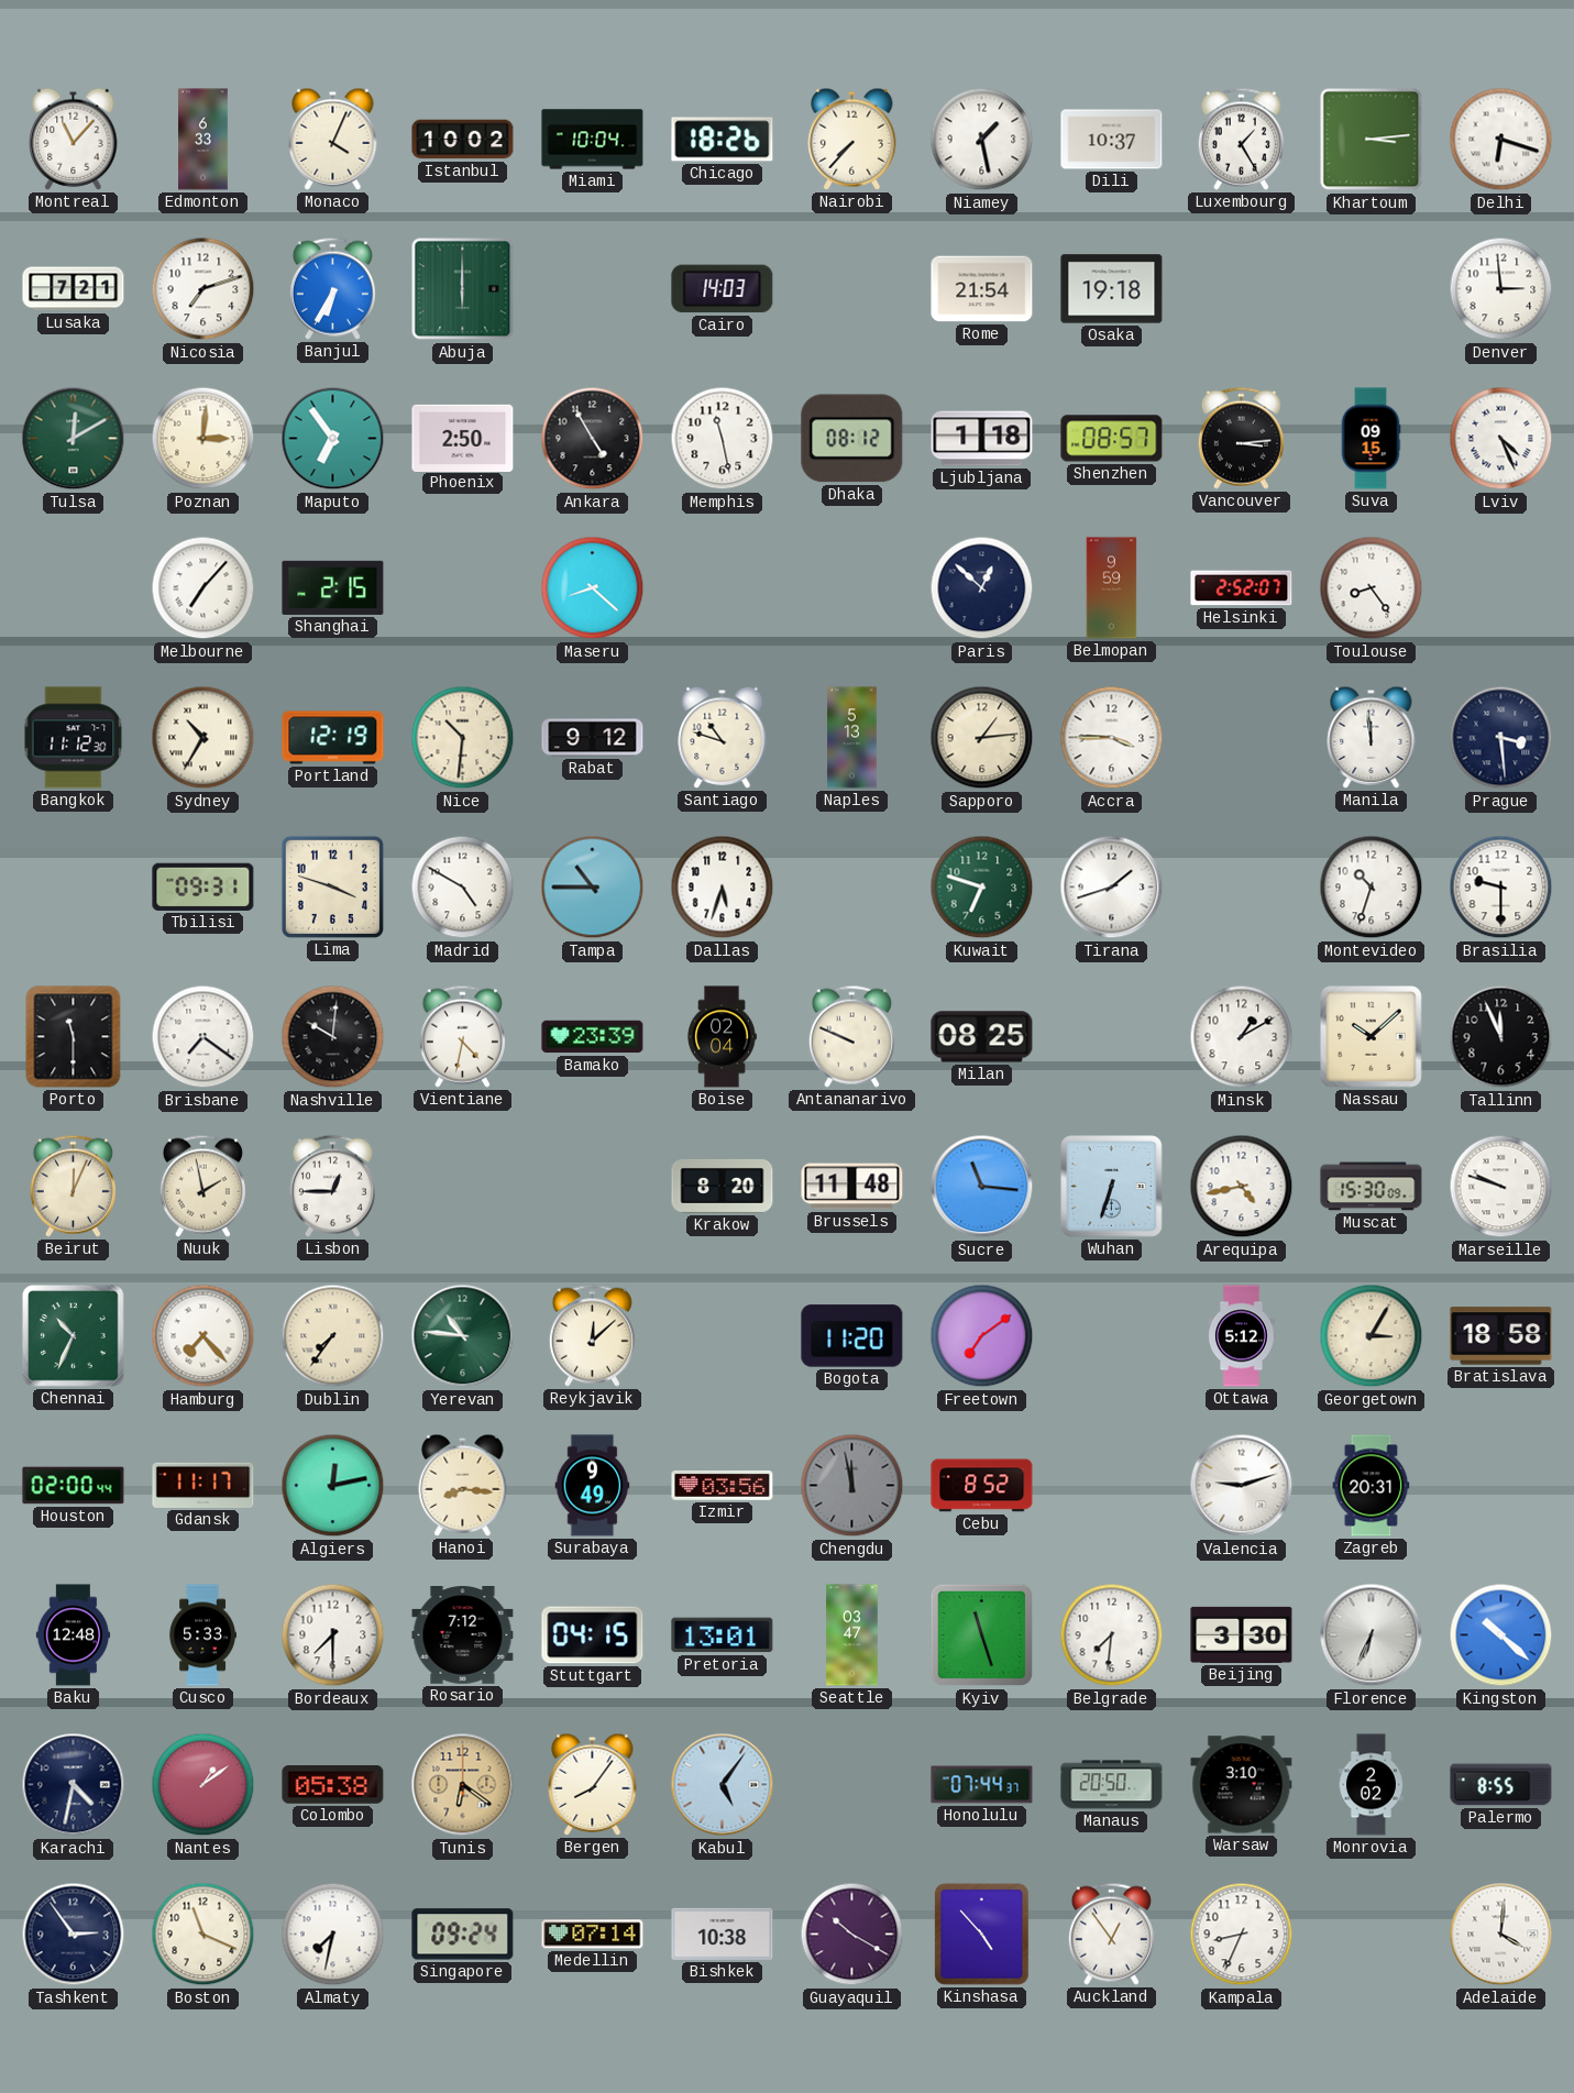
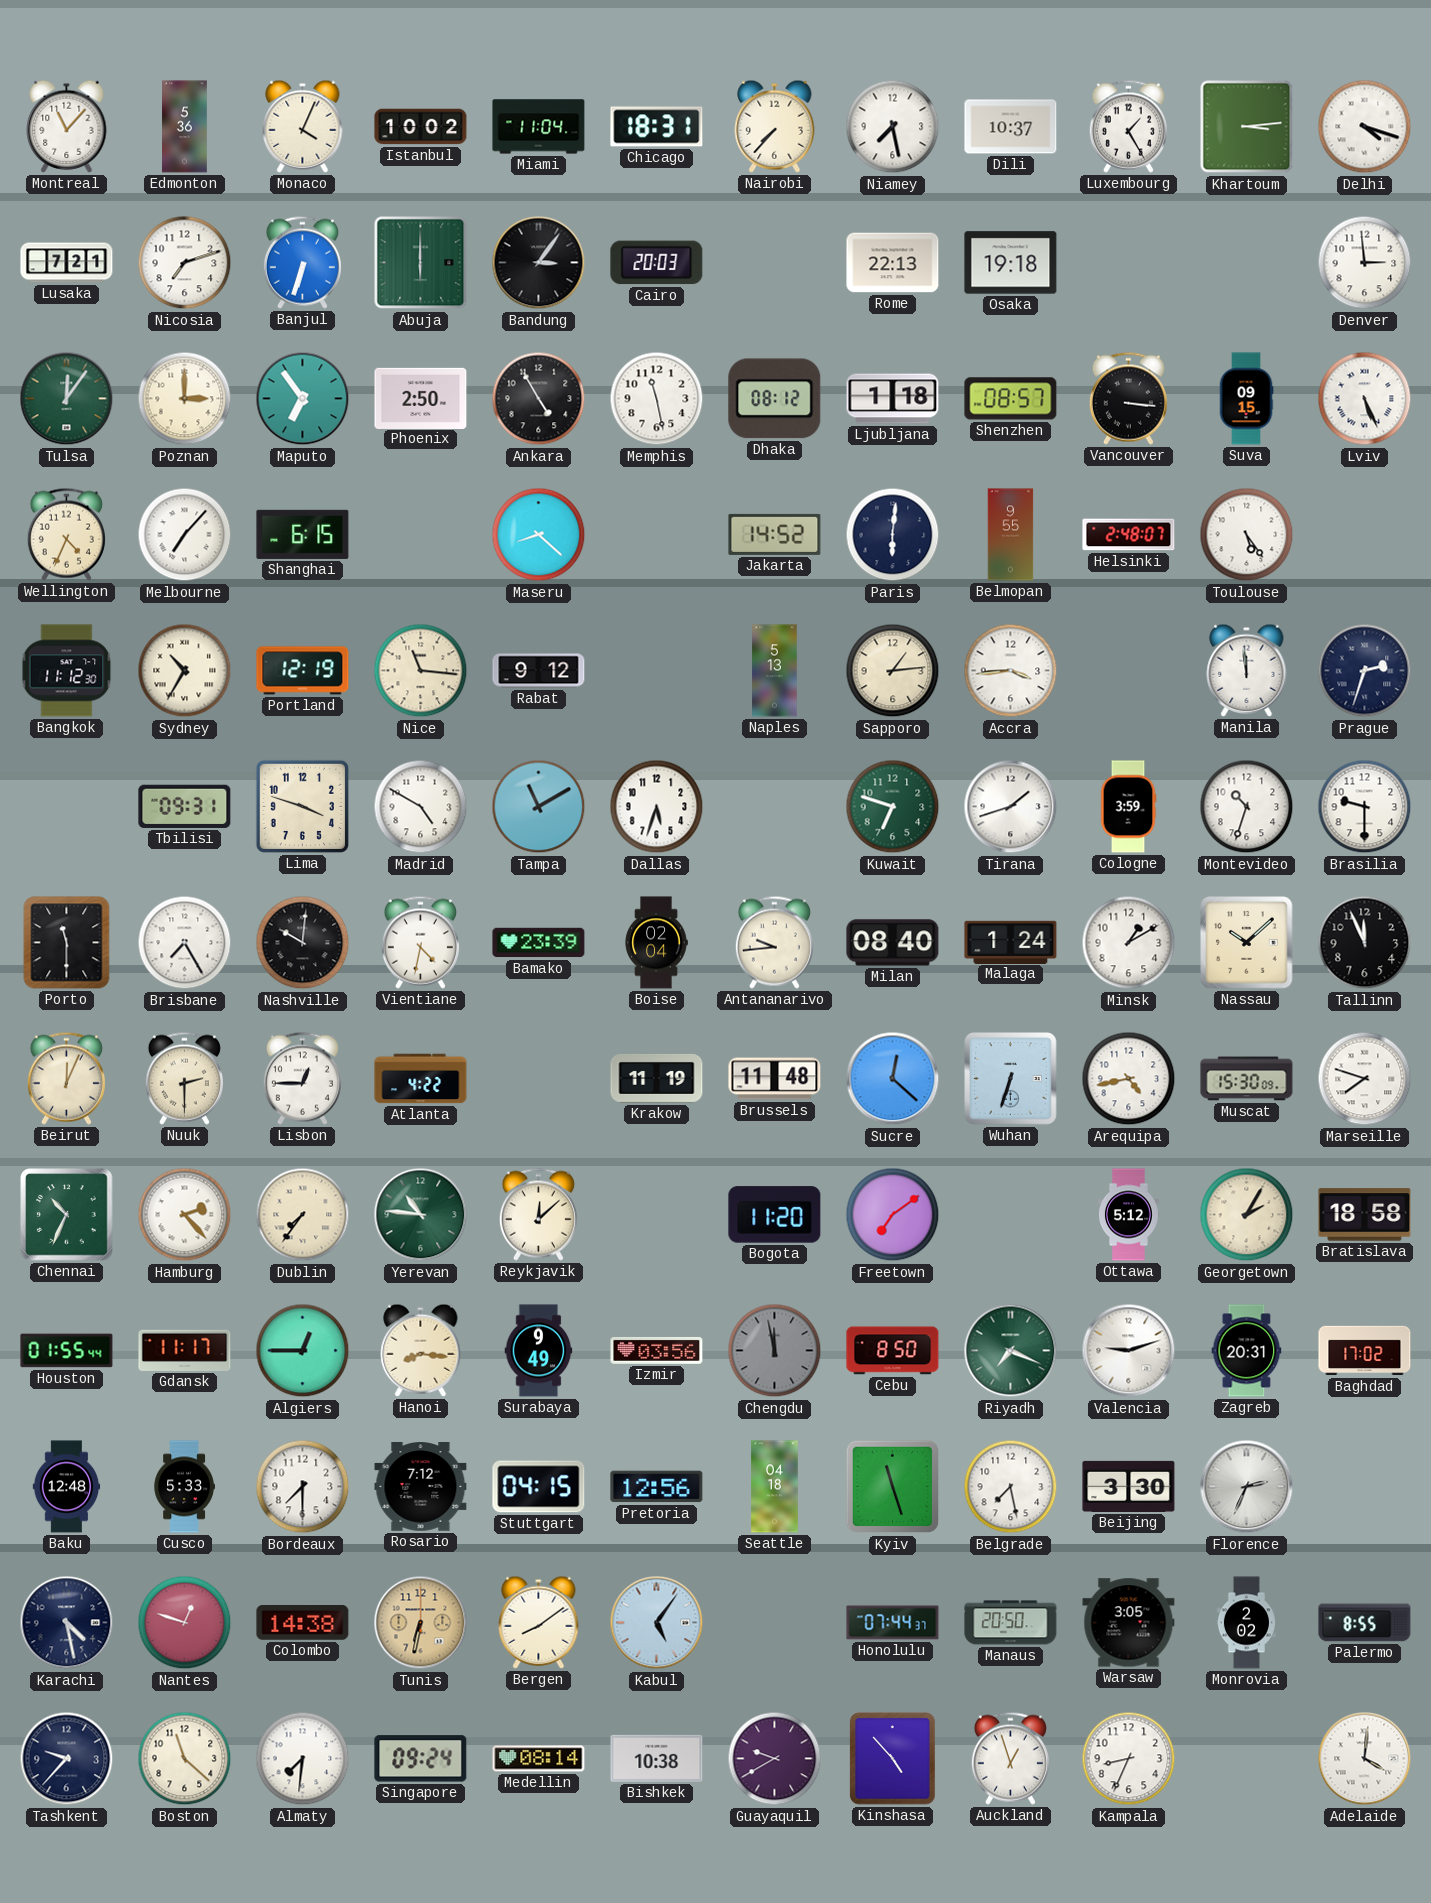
Edmonton: 6:33 -> 5:36 (185, 127)
Miami: 10:04 -> 11:04 (539, 127)
Chicago: 18:26 -> 18:31 (657, 127)
Niamey: 1:28 -> 7:28 (893, 127)
Delhi: 6:18 -> 4:18 (1365, 127)
Banjul: 6:35 -> 6:33 (302, 262)
Bandung: none -> 3:06 (539, 263)
Cairo: 14:03 -> 20:03 (657, 263)
Rome: 21:54 -> 22:13 (893, 263)
Tulsa: 12:10 -> 12:06 (67, 399)
Poznan: 3:01 -> 3:00 (185, 399)
Vancouver: 3:14 -> 3:16 (1128, 398)
Lviv: 4:26 -> 5:26 (1365, 399)
Wellington: none -> 4:34 (66, 534)
Shanghai: 2:15 -> 6:15 (303, 534)
Jakarta: none -> 14:52 (775, 534)
Paris: 12:52 -> 6:01 (893, 535)
Belmopan: 9:59 -> 9:55 (1011, 535)
Helsinki: 2:52 -> 2:48 (1129, 535)
Toulouse: 8:24 -> 5:24 (1247, 535)
Nice: 10:31 -> 11:16 (421, 671)
Santiago: 10:48 -> none (723, 737)
Accra: 3:45 -> 3:44 (1011, 671)
Prague: 3:29 -> 2:33 (1365, 671)
Tampa: 10:45 -> 11:10 (539, 807)
Cologne: none -> 3:59 (1128, 807)
Brisbane: 7:21 -> 7:25 (185, 943)
Antananarivo: 9:49 -> 9:44 (774, 942)
Milan: 08:25 -> 08:40 (893, 943)
Malaga: none -> 1:24 (1011, 942)
Nuuk: 1:58 -> 2:30 (184, 1078)
Atlanta: none -> 4:22 (421, 1079)
Krakow: 8:20 -> 11:19 (657, 1078)
Sucre: 11:16 -> 12:22 (893, 1079)
Marseille: 9:48 -> 7:48 (1365, 1079)
Hamburg: 7:23 -> 2:23 (185, 1215)
Georgetown: 3:05 -> 2:05 (1247, 1215)
Houston: 02:00 -> 01:55 (67, 1351)
Algiers: 12:13 -> 12:45 (303, 1351)
Cebu: 8:52 -> 8:50 (893, 1351)
Riyadh: none -> 7:19 (1011, 1351)
Baghdad: none -> 17:02 (1365, 1351)
Pretoria: 13:01 -> 12:56 (657, 1487)
Seattle: 03:47 -> 04:18 (775, 1487)
Belgrade: 7:31 -> 7:28 (1011, 1487)
Florence: 6:34 -> 2:34 (1247, 1487)
Kingston: 10:22 -> none (1501, 1635)
Karachi: 4:32 -> 4:28 (67, 1623)
Nantes: 1:09 -> 12:48 (185, 1623)
Colombo: 05:38 -> 14:38 (303, 1623)
Tunis: 6:21 -> 6:32 (421, 1623)
Bergen: 8:06 -> 8:09 (539, 1622)
Warsaw: 3:10 -> 3:05 (1129, 1623)
Tashkent: 2:54 -> 9:37 (67, 1759)
Boston: 11:19 -> 11:22 (185, 1759)
Almaty: 7:32 -> 7:31 (303, 1759)
Medellin: 07:14 -> 08:14 (539, 1759)
Guayaquil: 10:20 -> 9:40 (775, 1759)
Auckland: 12:54 -> 12:57 (1010, 1758)
